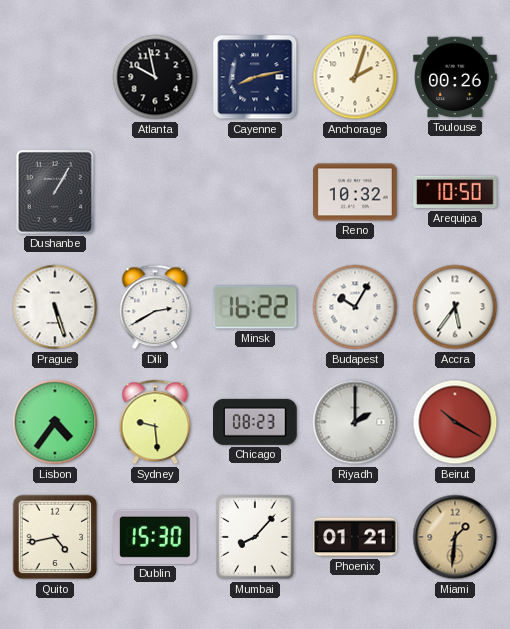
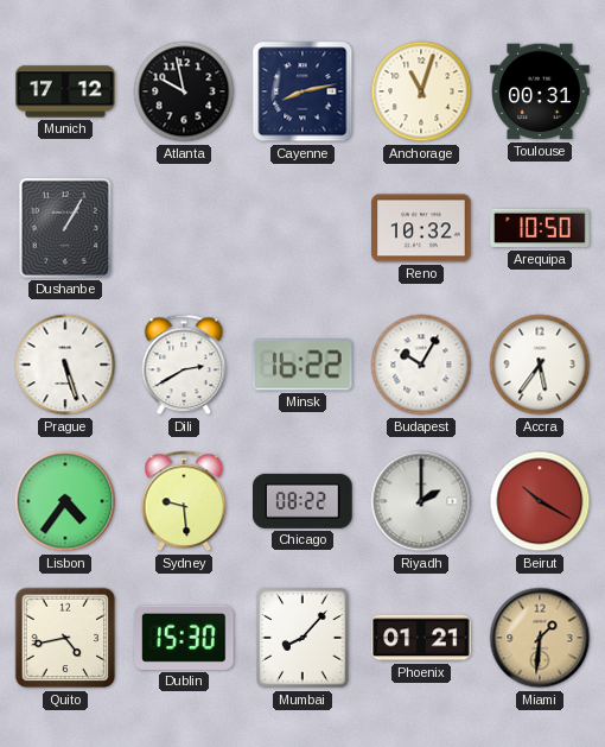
Munich: none -> 17:12 (65, 91)
Anchorage: 2:03 -> 11:03 (421, 91)
Toulouse: 00:26 -> 00:31 (540, 91)
Chicago: 08:23 -> 08:22 (304, 501)
